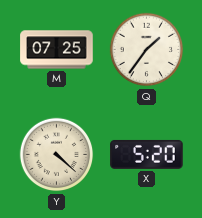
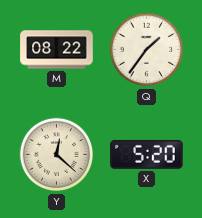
M: 07:25 -> 08:22 (57, 50)
Y: 4:22 -> 12:22 (57, 155)
